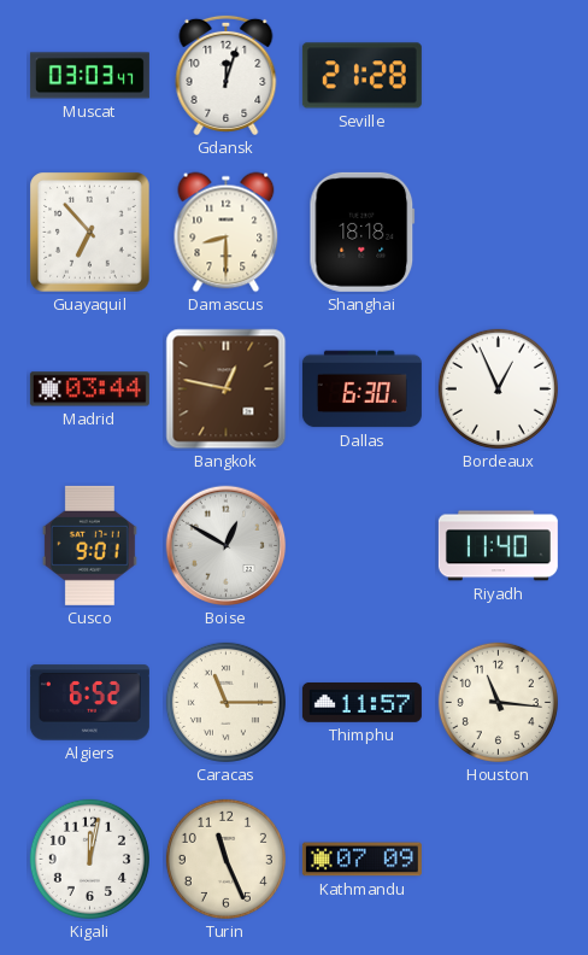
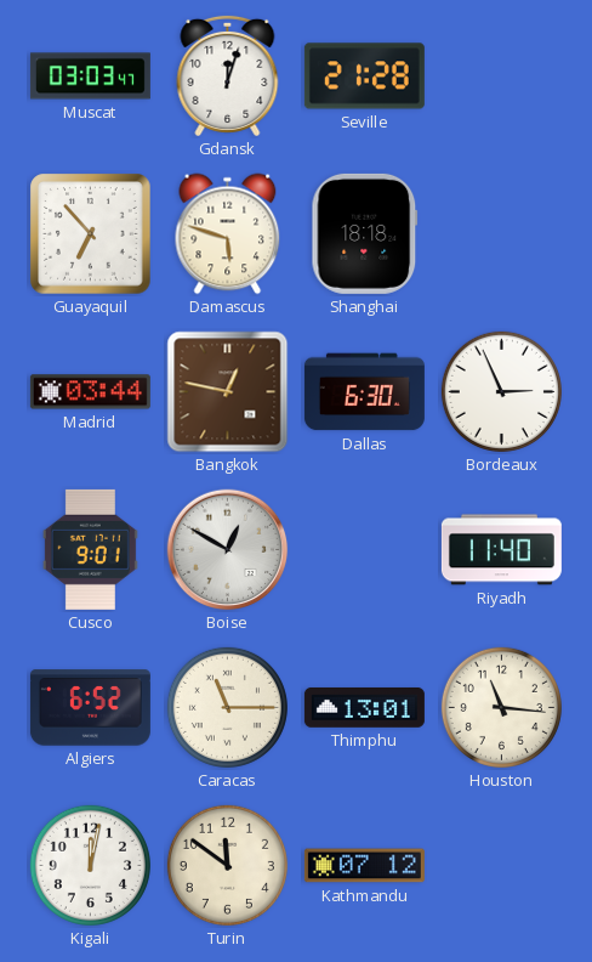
Damascus: 8:30 -> 5:48 (228, 234)
Bordeaux: 12:56 -> 2:56 (501, 391)
Thimphu: 11:57 -> 13:01 (364, 707)
Turin: 11:26 -> 11:51 (227, 865)
Kathmandu: 07:09 -> 07:12 (364, 866)
